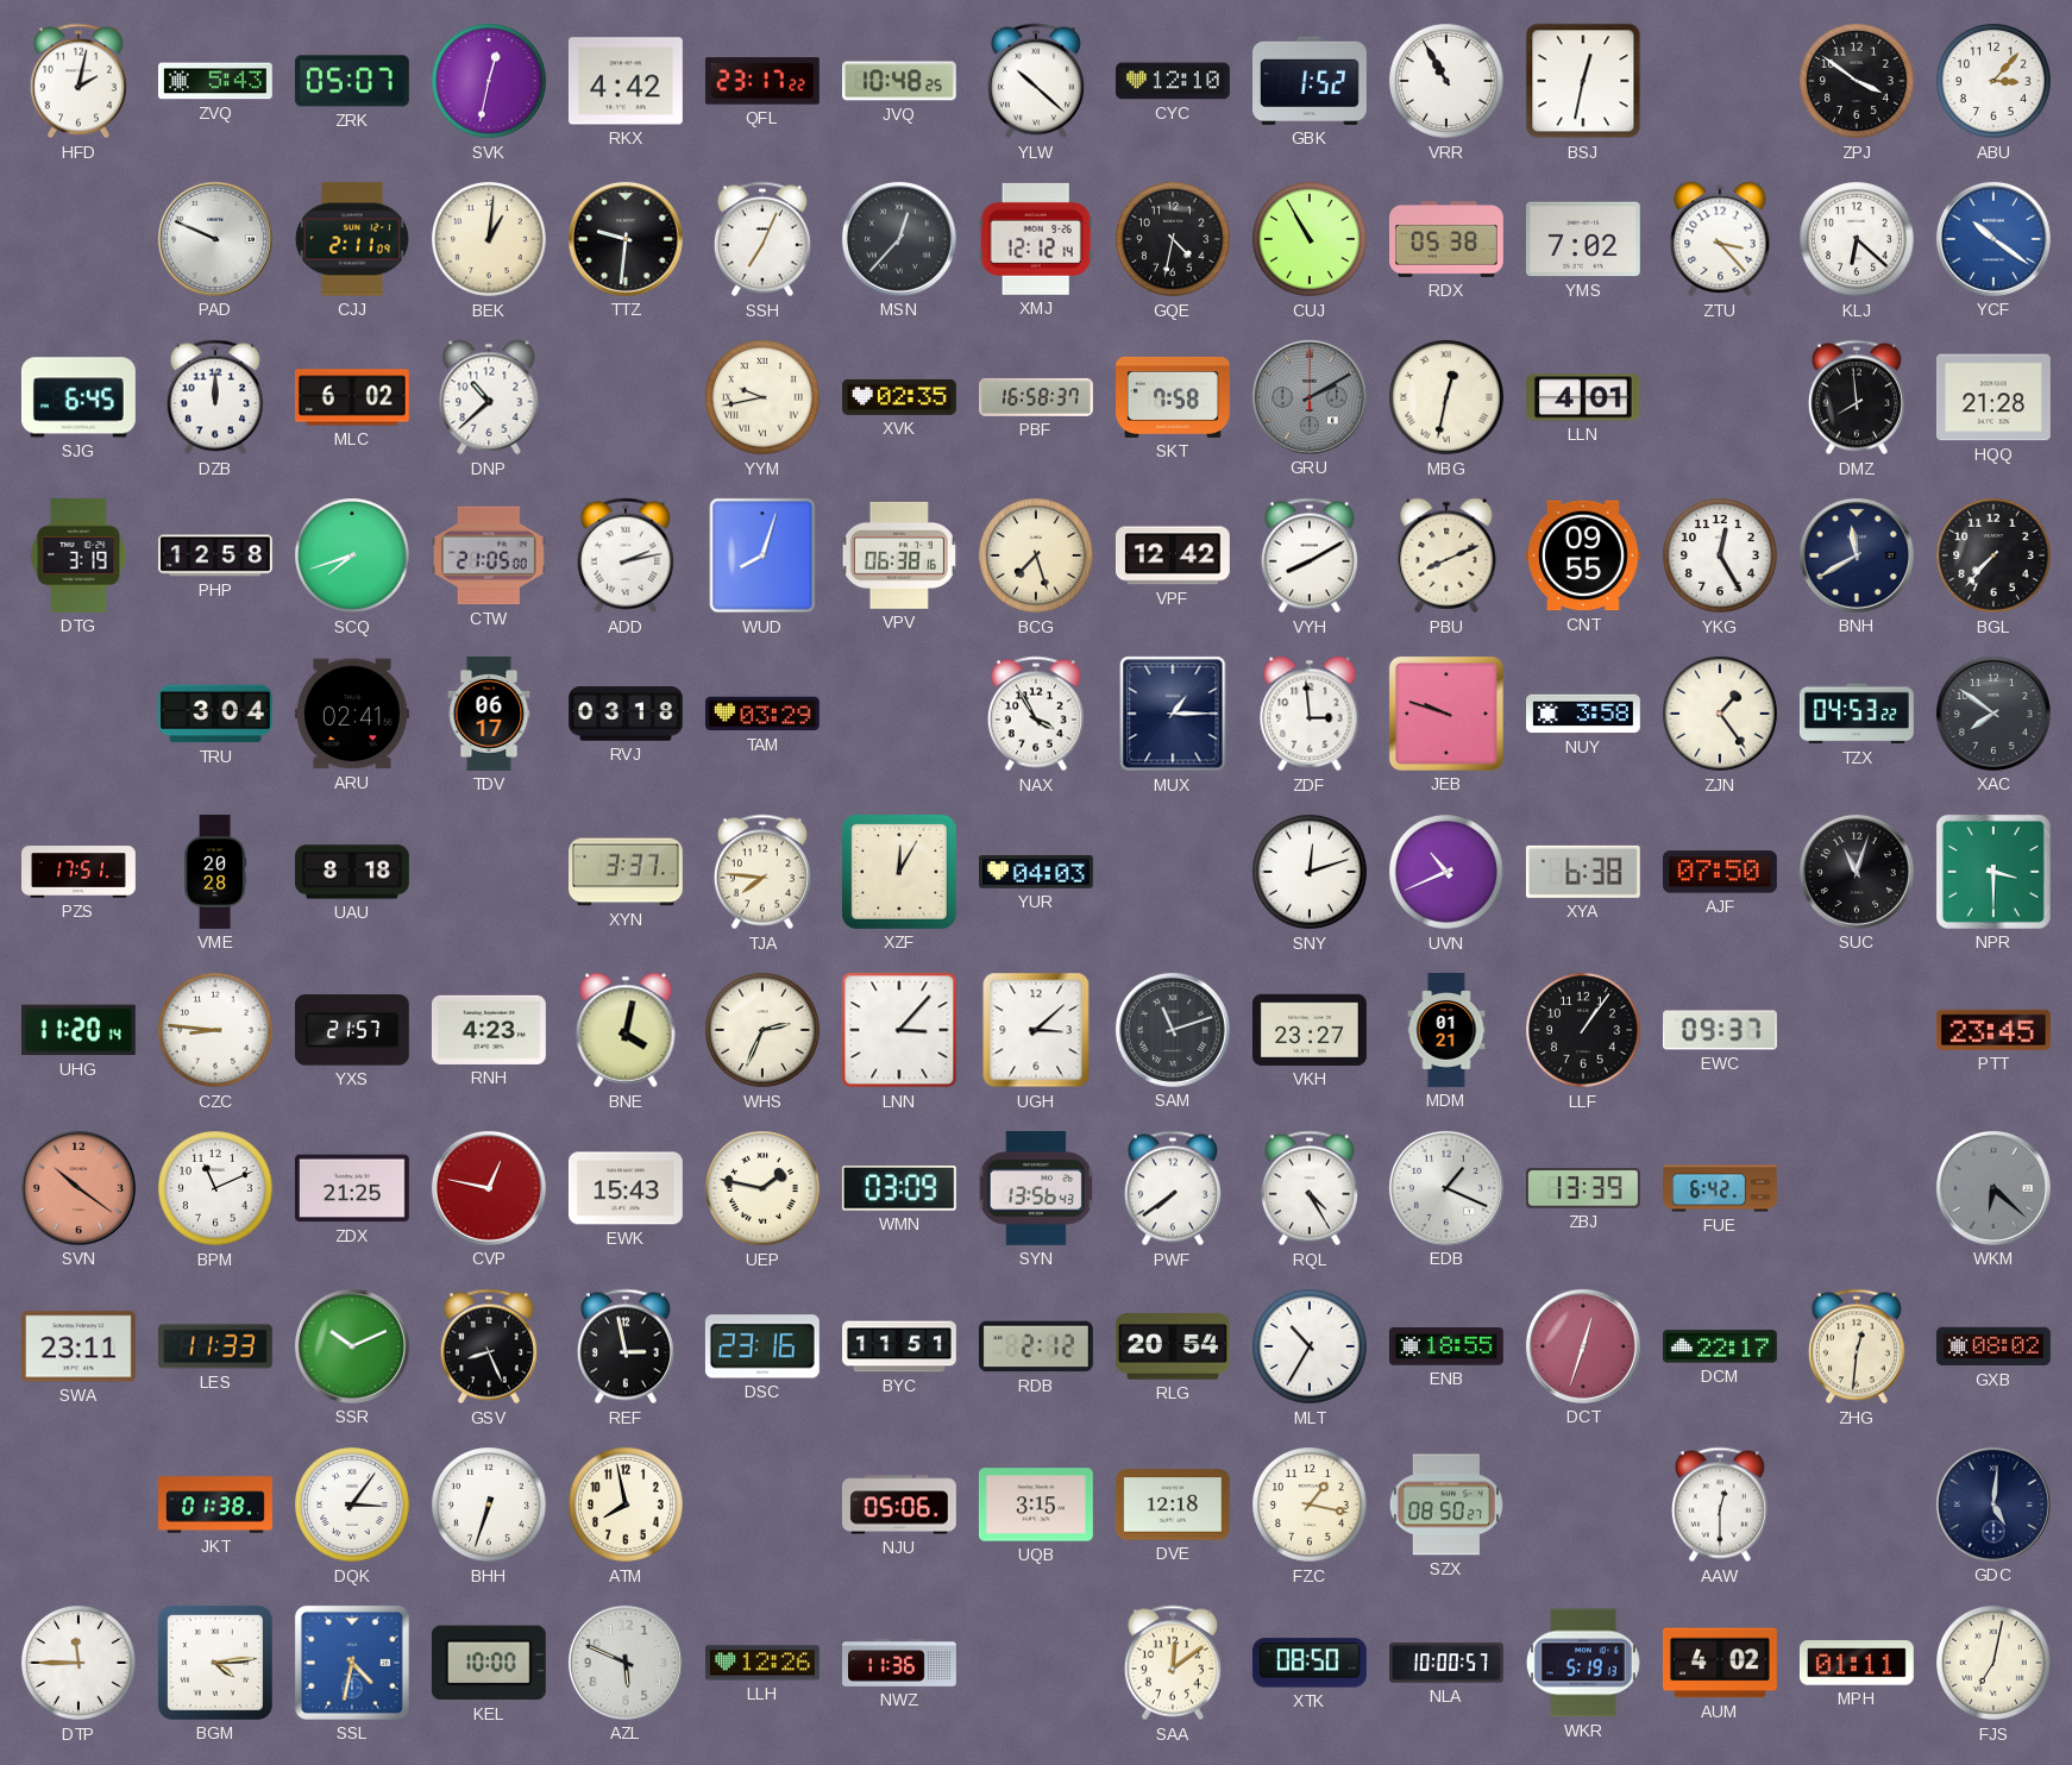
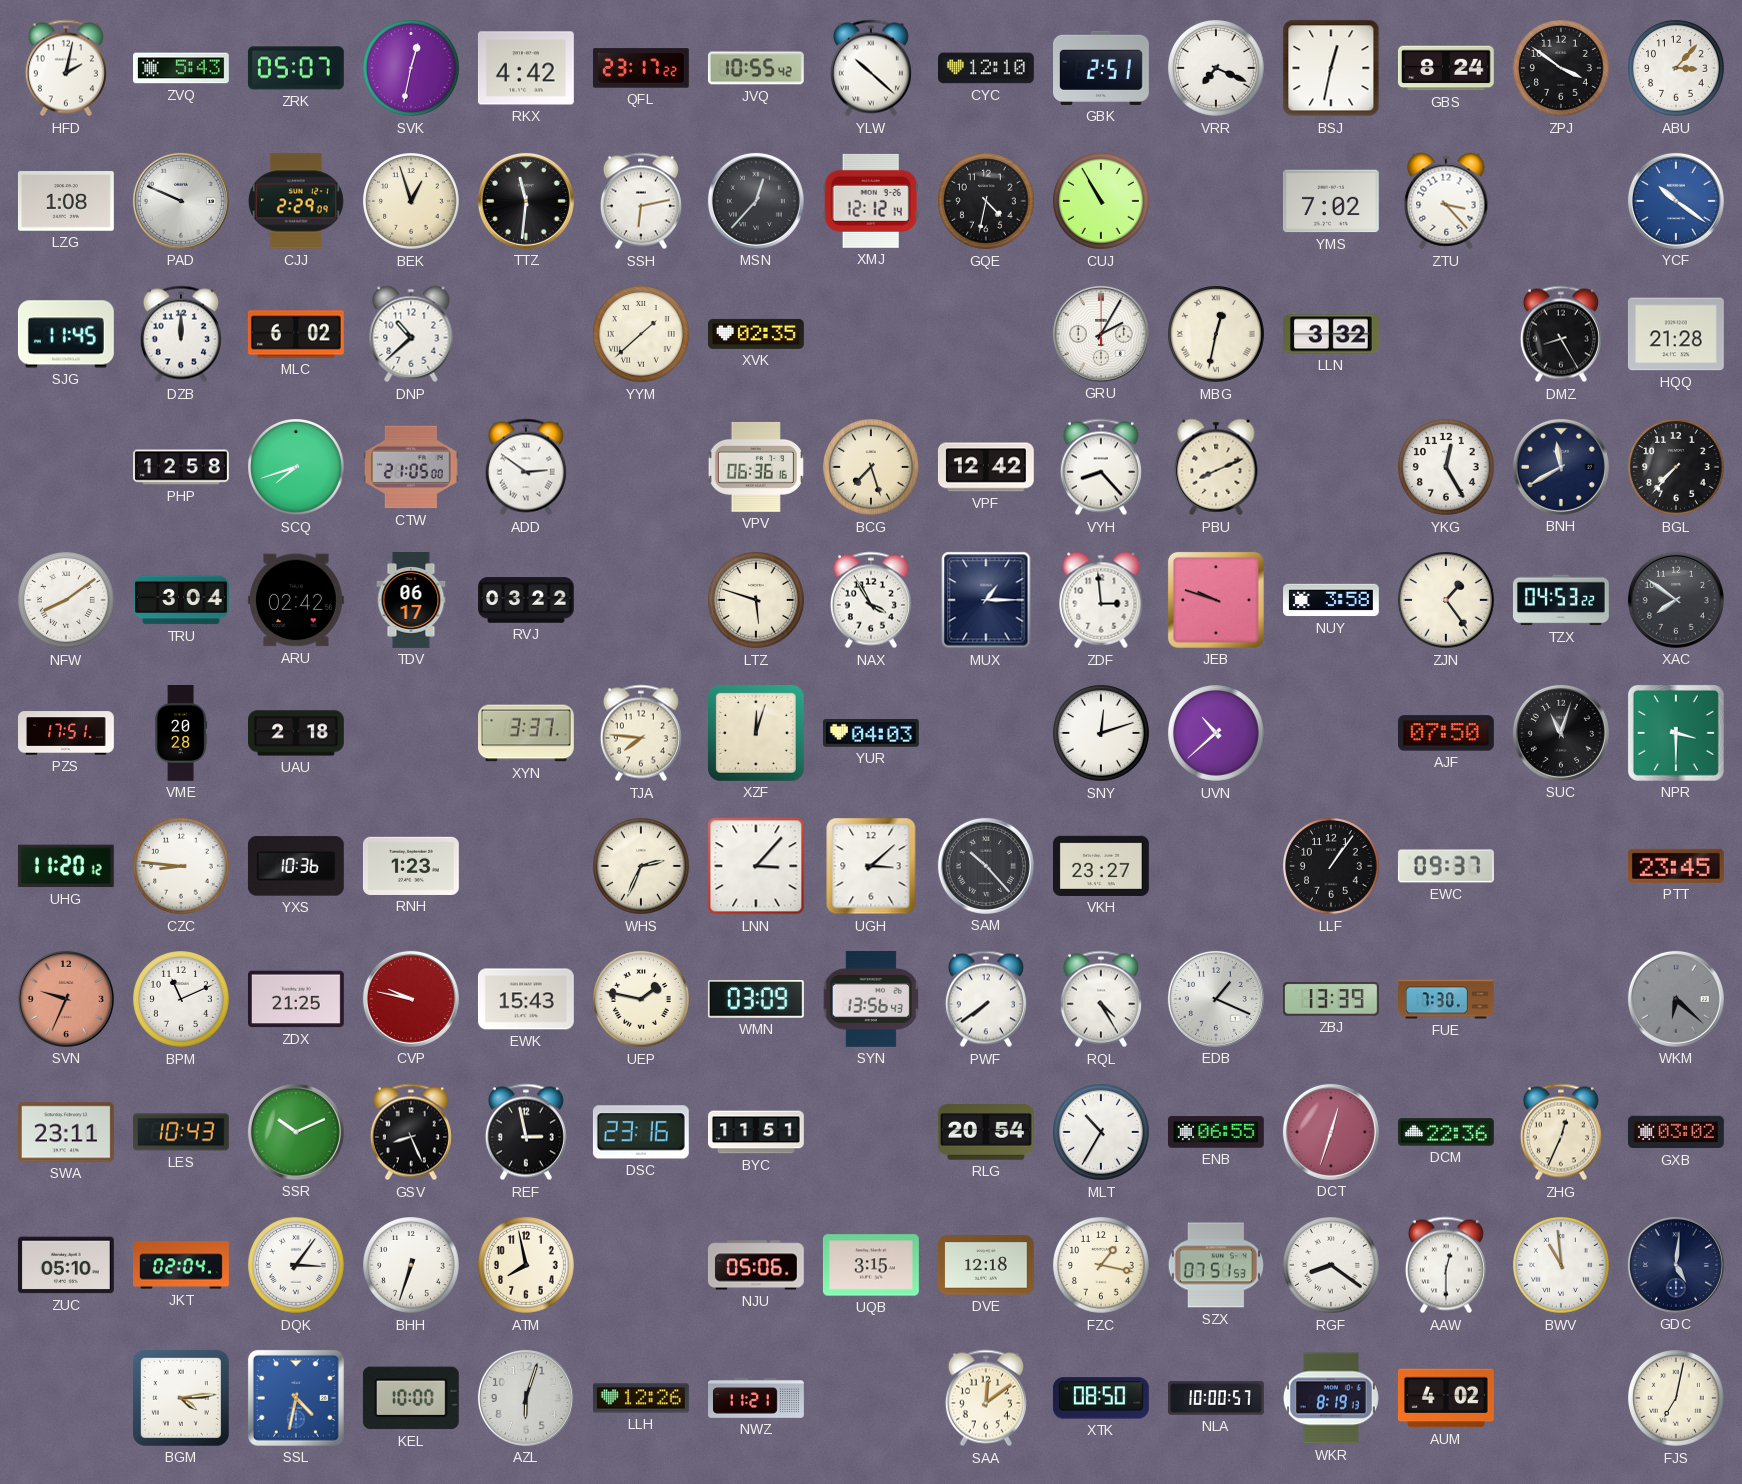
JVQ: 10:48 -> 10:55 (756, 68)
GBK: 1:52 -> 2:51 (1102, 68)
VRR: 10:55 -> 7:19 (1217, 69)
GBS: none -> 8:24 (1446, 68)
LZG: none -> 1:08 (66, 201)
CJJ: 2:11 -> 2:29 (296, 201)
BEK: 1:01 -> 12:57 (412, 202)
TTZ: 9:31 -> 11:31 (526, 201)
SSH: 7:04 -> 6:13 (641, 201)
RDX: 05:38 -> none (1448, 240)
KLJ: 6:22 -> none (1858, 240)
SJG: 6:45 -> 11:45 (66, 334)
YYM: 9:43 -> 1:38 (642, 335)
PBF: 16:58 -> none (1037, 397)
SKT: 7:58 -> none (1174, 397)
GRU: 2:10 -> 2:05 (1101, 334)
GRU dial: grey -> white (1101, 334)
LLN: 4:01 -> 3:32 (1332, 334)
DMZ: 7:59 -> 8:25 (1561, 334)
DTG: 3:19 -> none (79, 555)
ADD: 2:13 -> 2:51 (526, 467)
WUD: 8:03 -> none (762, 555)
VPV: 06:38 -> 06:36 (756, 467)
VYH: 8:10 -> 8:23 (1101, 467)
CNT: 09:55 -> none (1583, 555)
NFW: none -> 8:09 (67, 601)
ARU: 02:41 -> 02:42 (296, 600)
RVJ: 03:18 -> 03:22 (527, 600)
TAM: 03:29 -> none (762, 714)
LTZ: none -> 5:48 (757, 601)
UAU: 8:18 -> 2:18 (297, 733)
XZF: 12:05 -> 12:03 (756, 733)
UVN: 10:41 -> 10:38 (1217, 734)
XYA: 6:38 -> none (1583, 872)
UHG: 11:20:14 -> 11:20:12 (66, 866)
YXS: 21:57 -> 10:36 (296, 866)
RNH: 4:23 -> 1:23 (411, 866)
BNE: 4:02 -> none (626, 1030)
SAM: 11:12 -> 10:23 (986, 866)
MDM: 01:21 -> none (1446, 1030)
SVN: 10:21 -> 9:34 (66, 999)
CVP: 12:47 -> 9:47 (411, 999)
FUE: 6:42 -> 7:30 (1447, 999)
LES: 11:33 -> 10:43 (181, 1132)
RDB: 2:12 -> none (1036, 1346)
ENB: 18:55 -> 06:55 (1216, 1132)
DCM: 22:17 -> 22:36 (1446, 1132)
ZHG: 12:31 -> 12:34 (1561, 1132)
GXB: 08:02 -> 03:02 (1676, 1132)
ZUC: none -> 05:10 (66, 1265)
JKT: 01:38 -> 02:04 (182, 1265)
SZX: 08:50 -> 07:51 (1216, 1265)
RGF: none -> 8:21 (1332, 1266)
BWV: none -> 10:59 (1562, 1266)
DTP: 11:45 -> none (80, 1664)
AZL: 5:49 -> 6:03 (526, 1398)
NWZ: 11:36 -> 11:21 (757, 1398)
WKR: 5:19 -> 8:19 (1331, 1398)
MPH: 01:11 -> none (1857, 1663)
